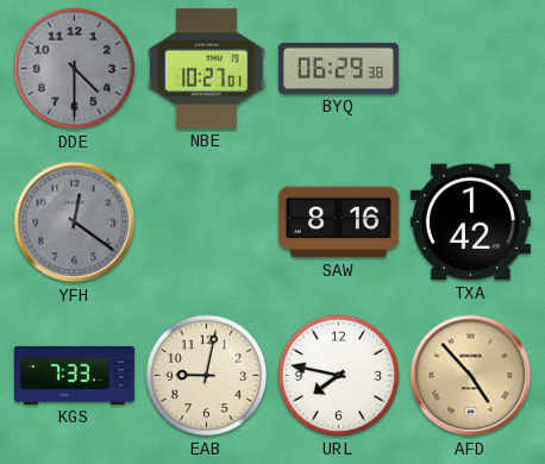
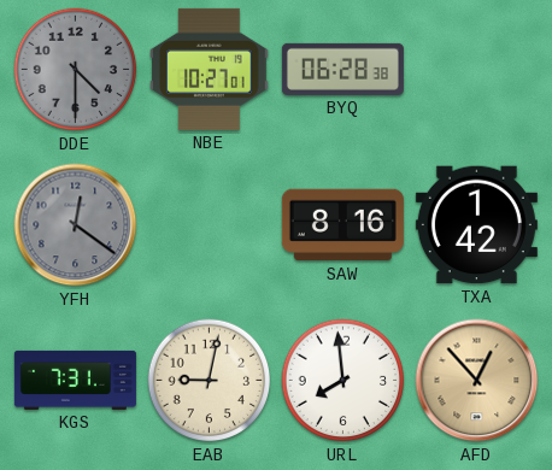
BYQ: 06:29 -> 06:28 (342, 69)
KGS: 7:33 -> 7:31 (75, 380)
URL: 7:47 -> 7:59 (343, 381)
AFD: 4:53 -> 12:53 (477, 381)
